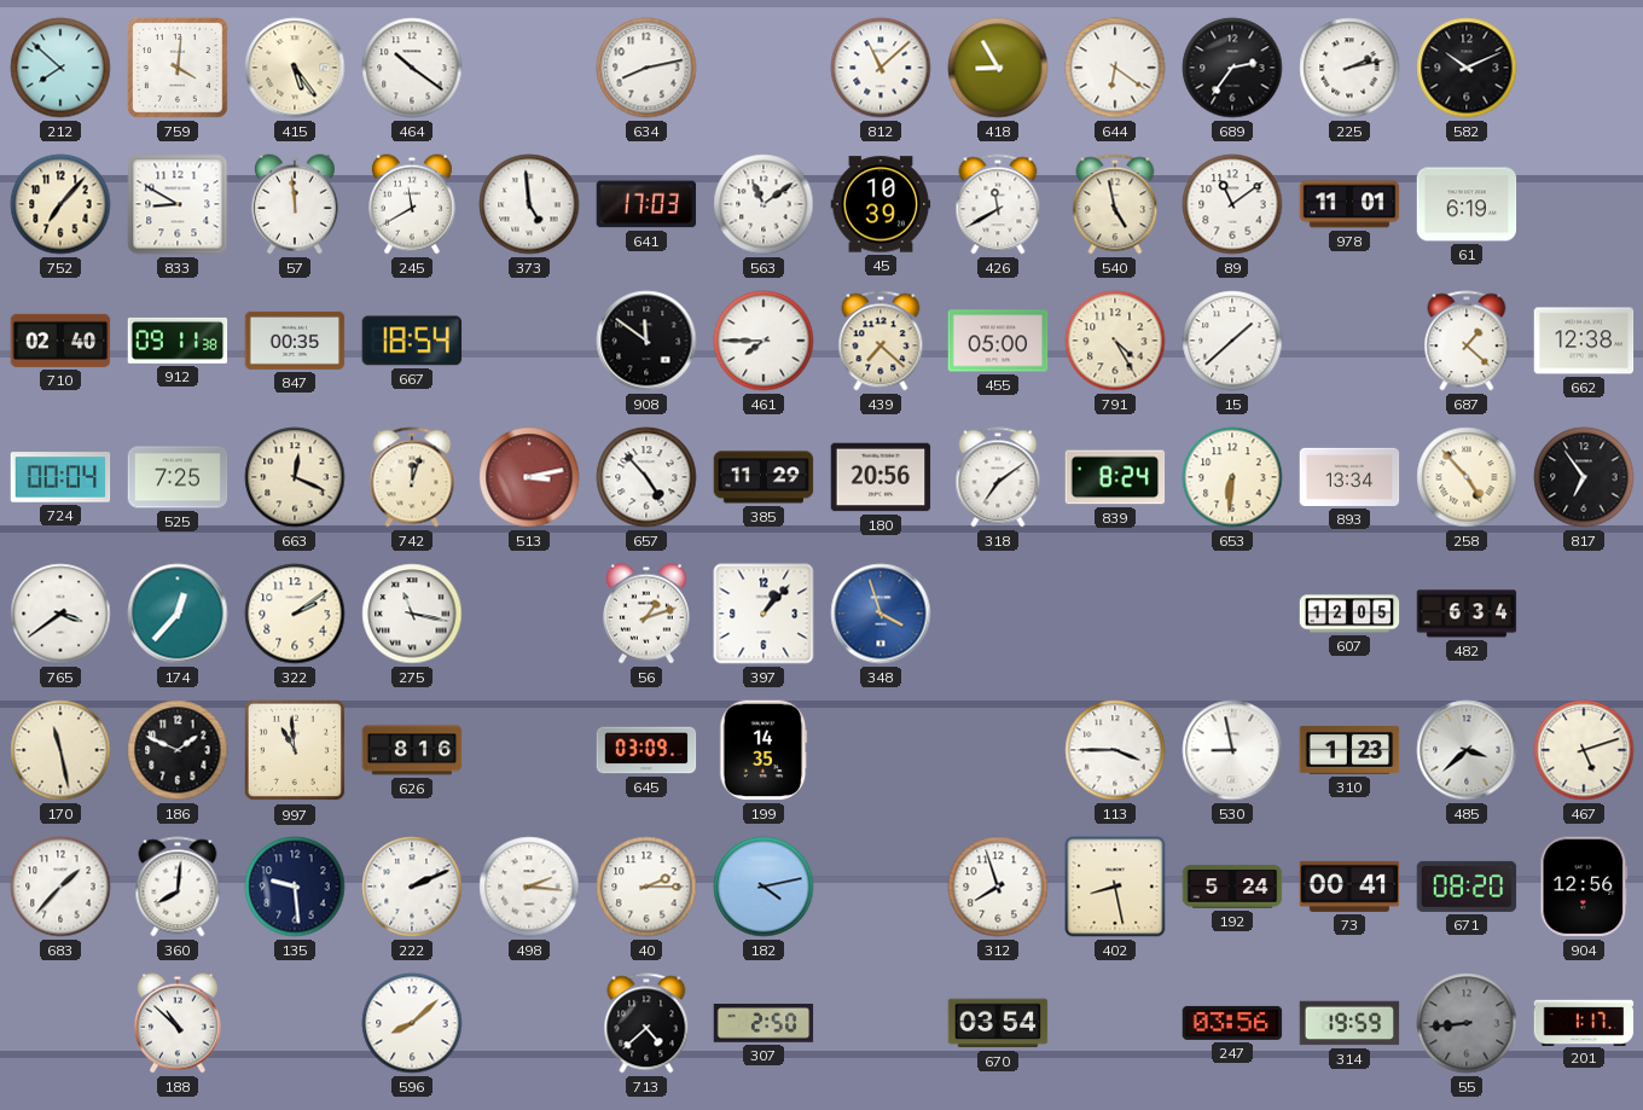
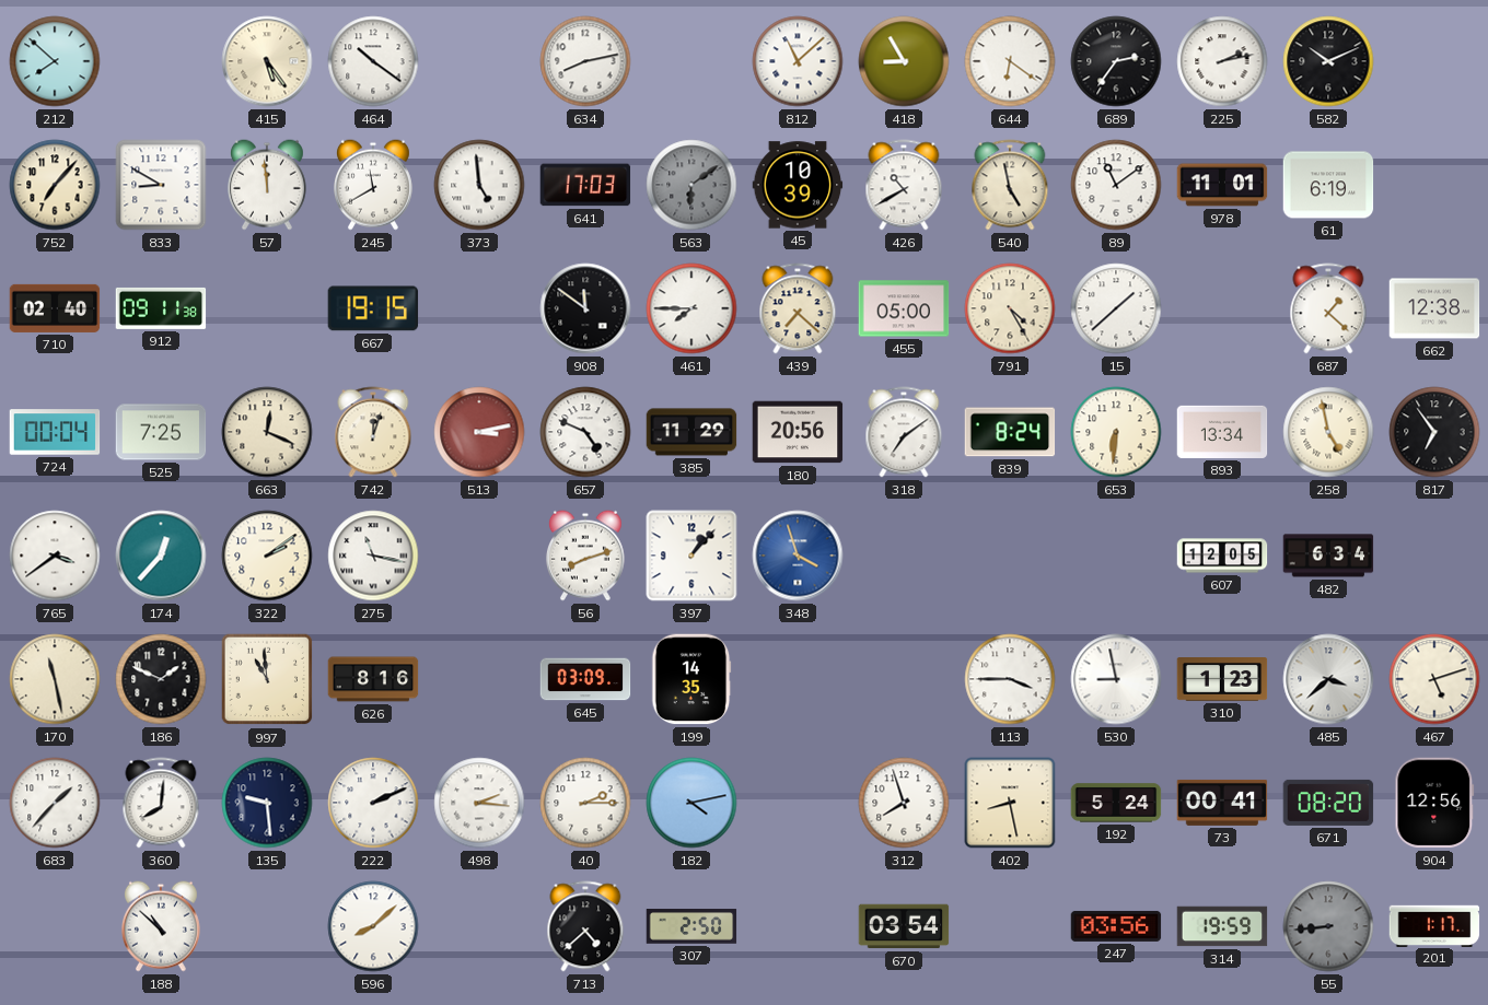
759: 4:01 -> none (178, 68)
563: 11:09 -> 6:09 (691, 185)
563 dial: white -> grey (691, 185)
426: 11:40 -> 10:40 (904, 185)
847: 00:35 -> none (295, 341)
667: 18:54 -> 19:15 (373, 308)
657: 4:53 -> 4:49 (585, 432)
258: 4:53 -> 4:58 (1328, 432)
56: 1:12 -> 8:12 (585, 556)
